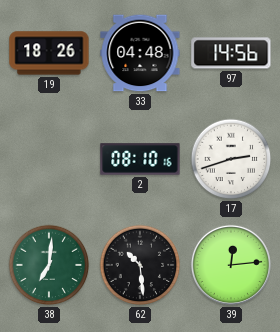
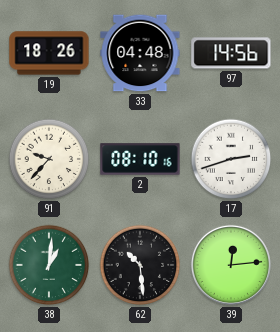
91: none -> 9:37 (49, 159)
38: 7:01 -> 1:01 (49, 265)
